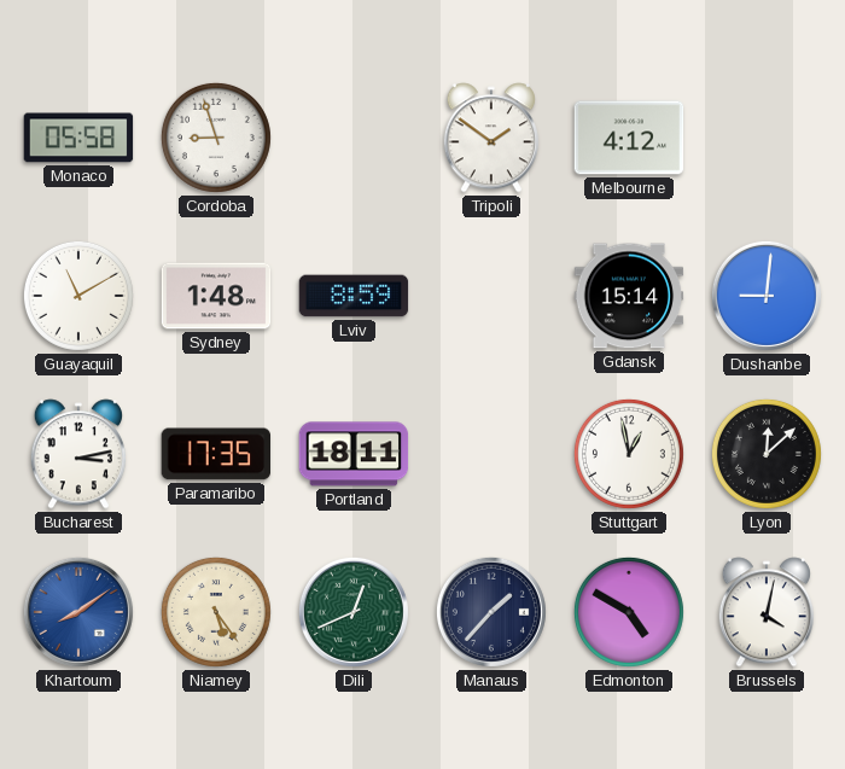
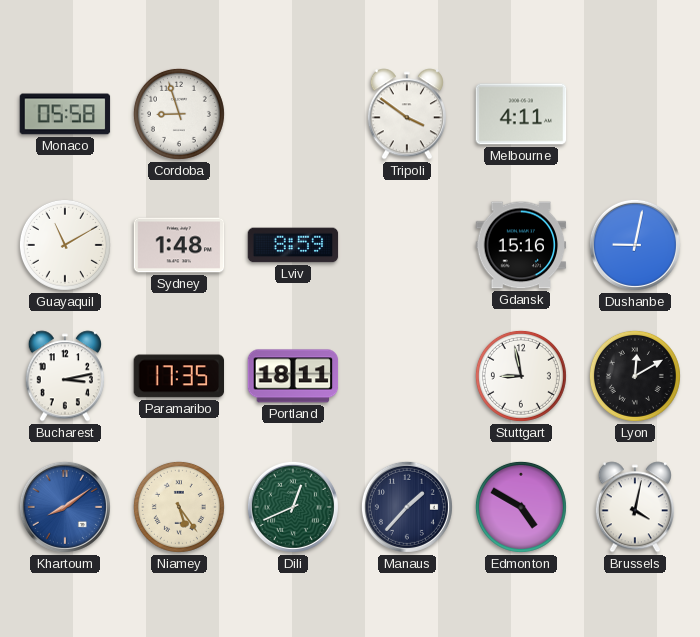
Tripoli: 1:51 -> 3:51 (407, 114)
Melbourne: 4:12 -> 4:11 (521, 114)
Gdansk: 15:14 -> 15:16 (521, 245)
Dushanbe: 9:01 -> 9:02 (635, 245)
Stuttgart: 12:58 -> 8:58 (521, 376)
Lyon: 12:08 -> 12:10 (635, 376)
